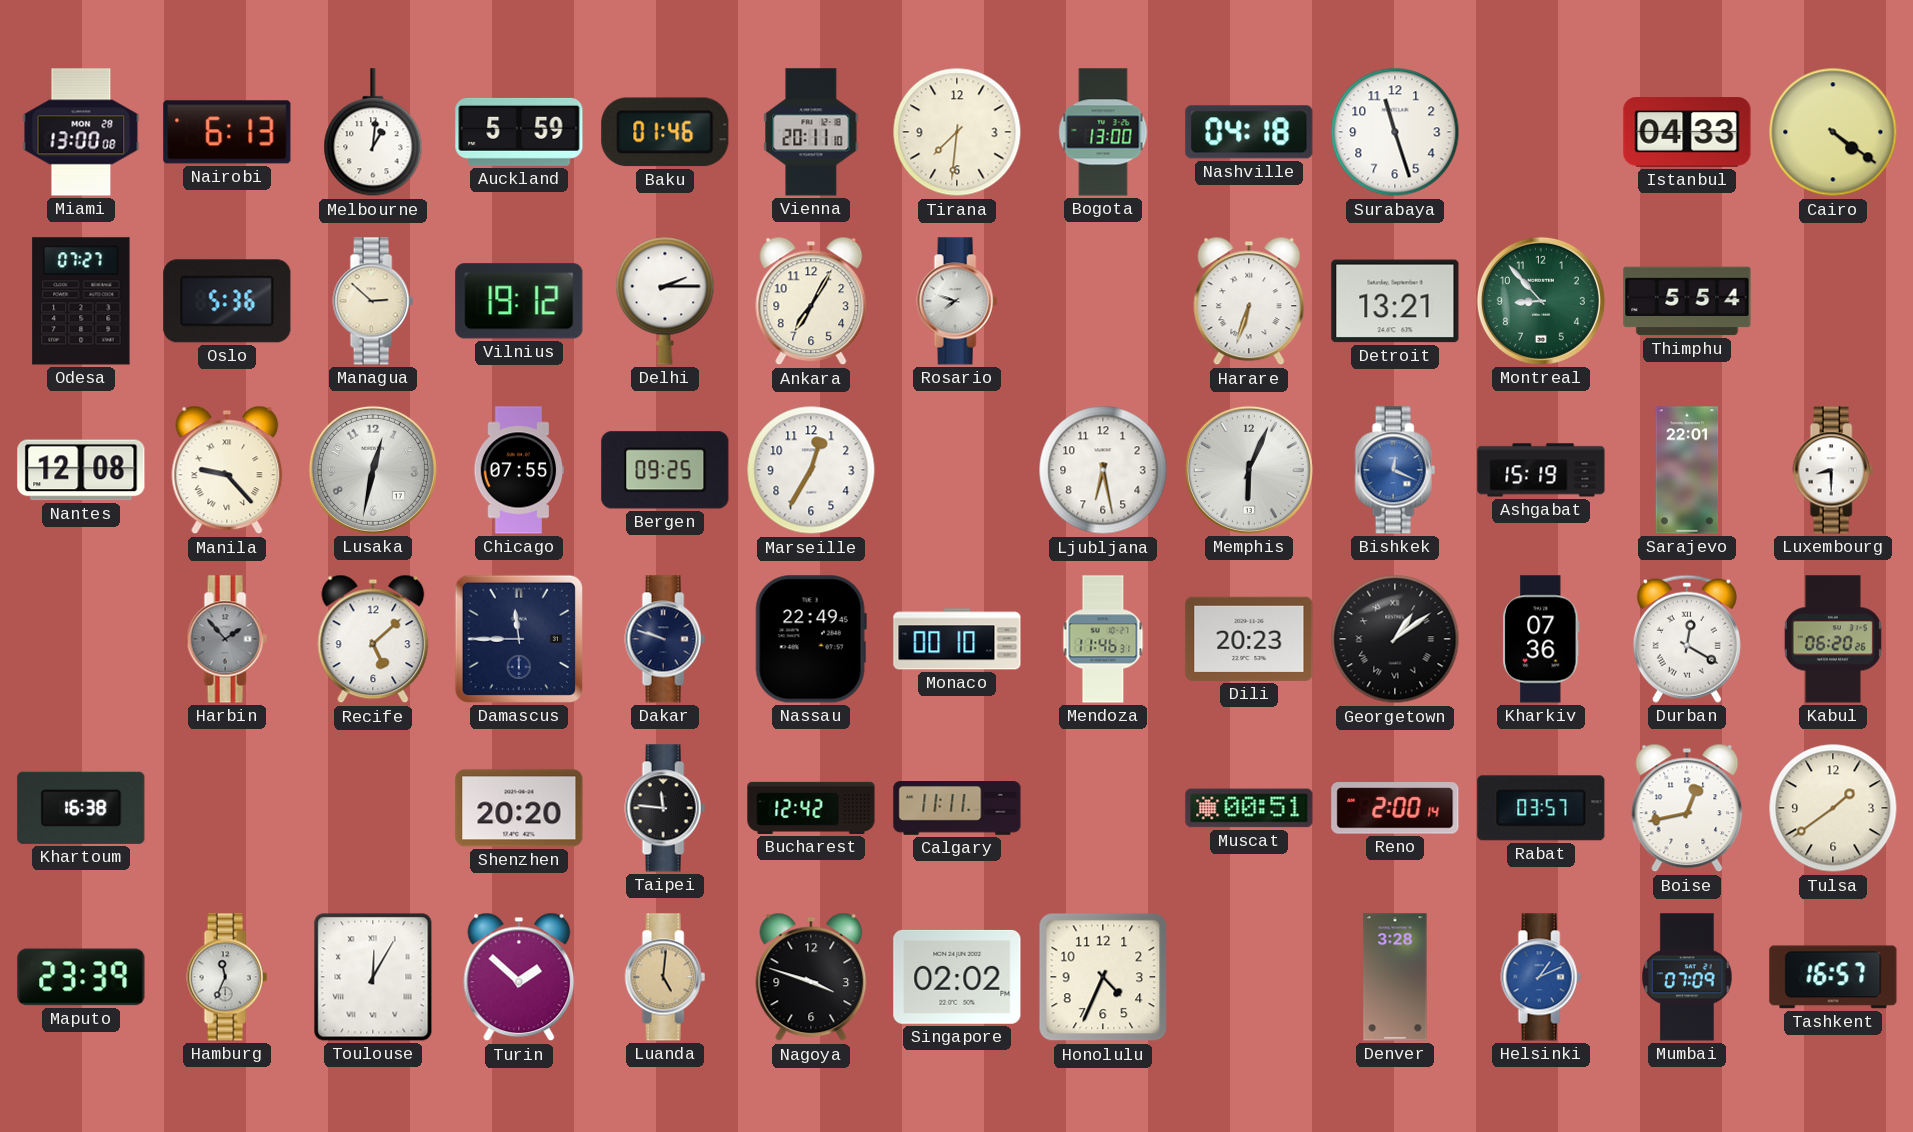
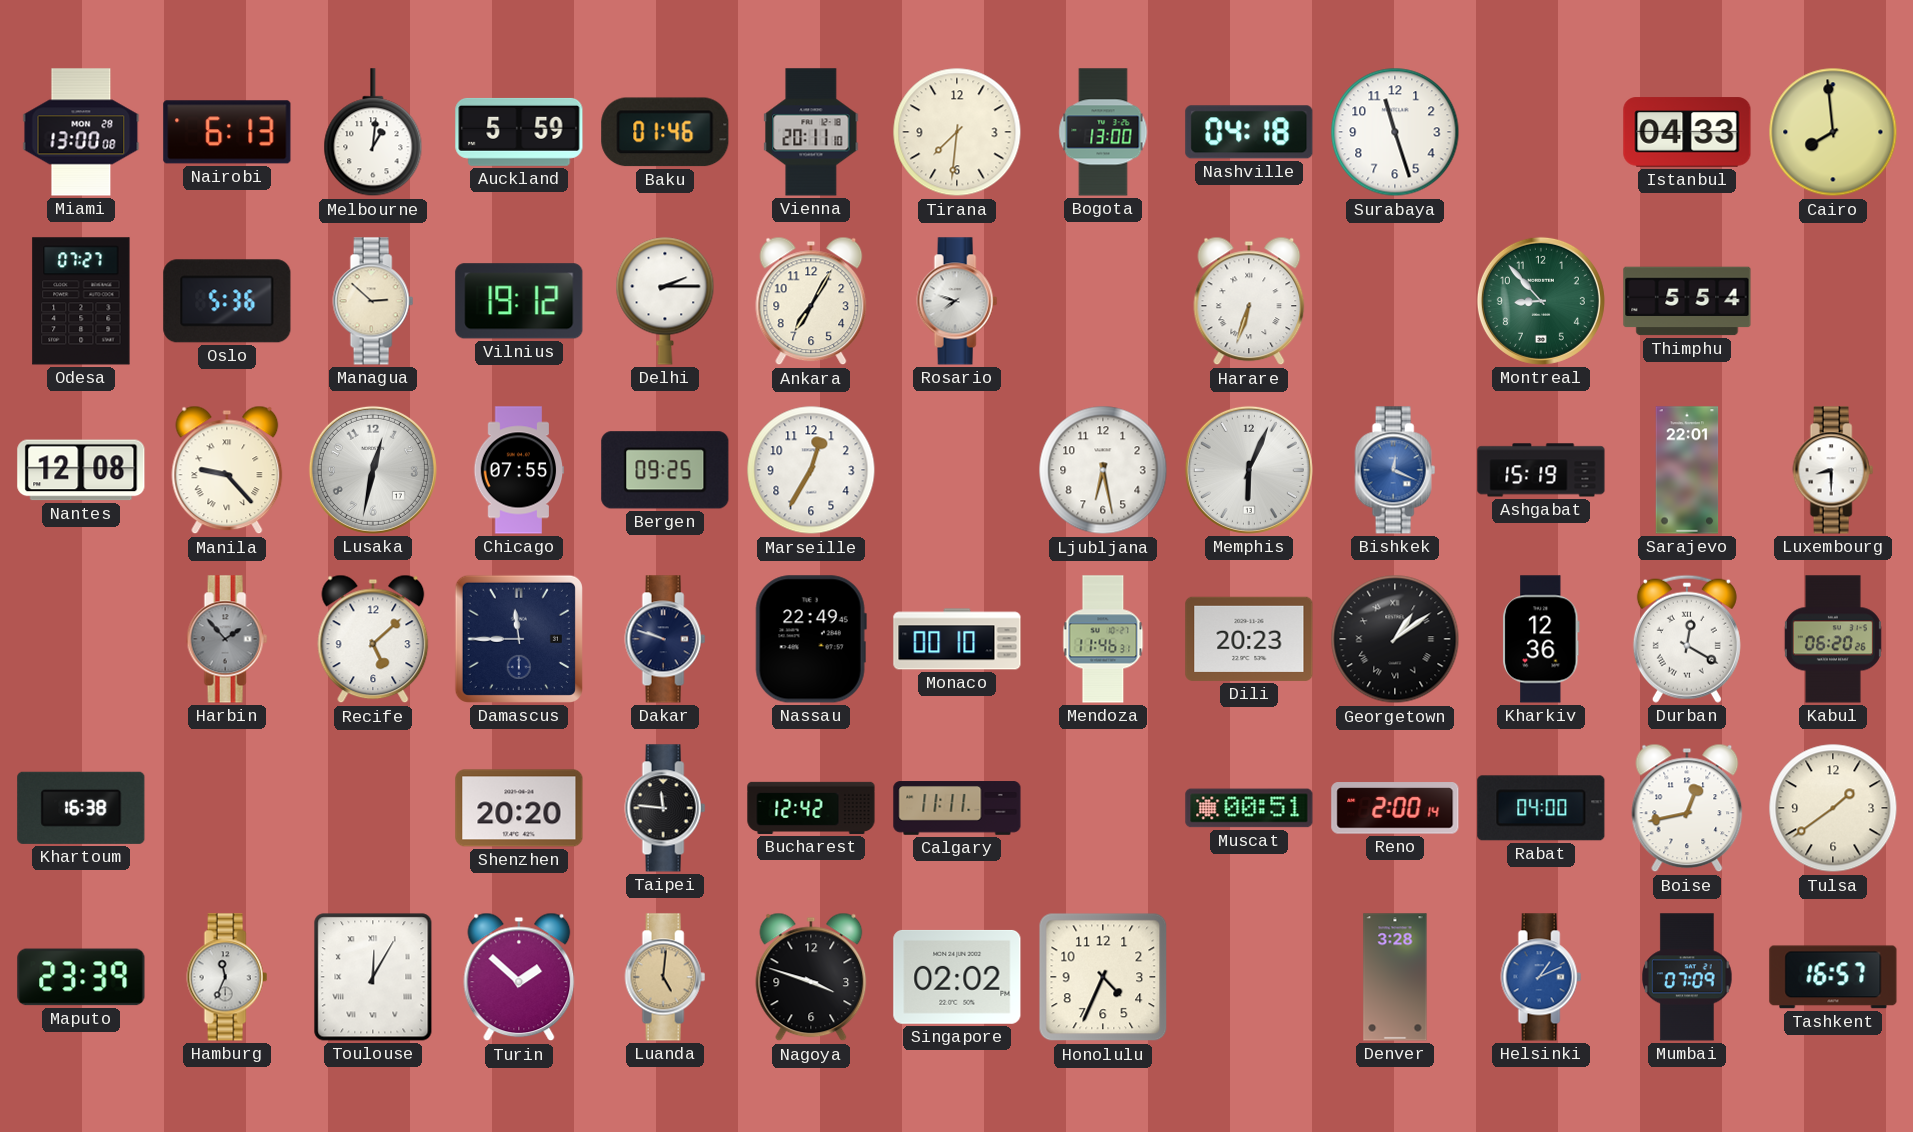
Cairo: 4:21 -> 7:59 (1833, 132)
Detroit: 13:21 -> none (1395, 301)
Kharkiv: 07:36 -> 12:36 (1541, 639)
Rabat: 03:57 -> 04:00 (1541, 808)
